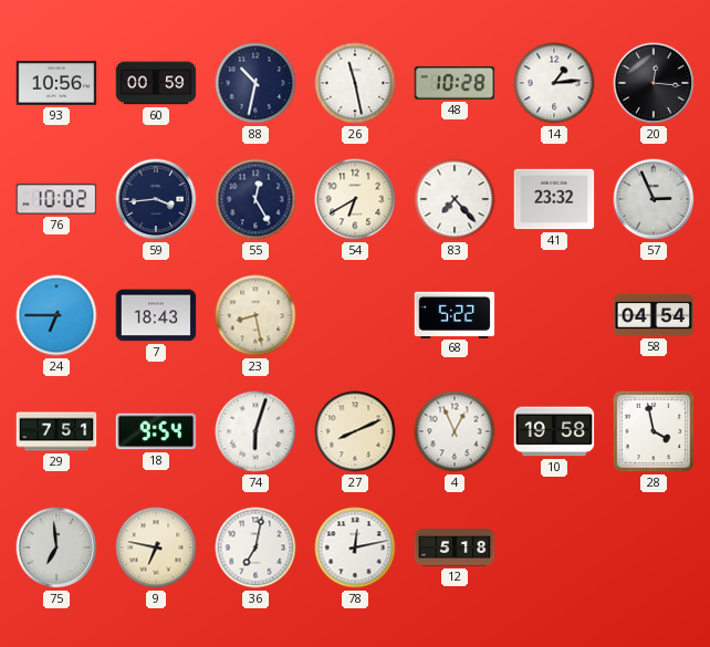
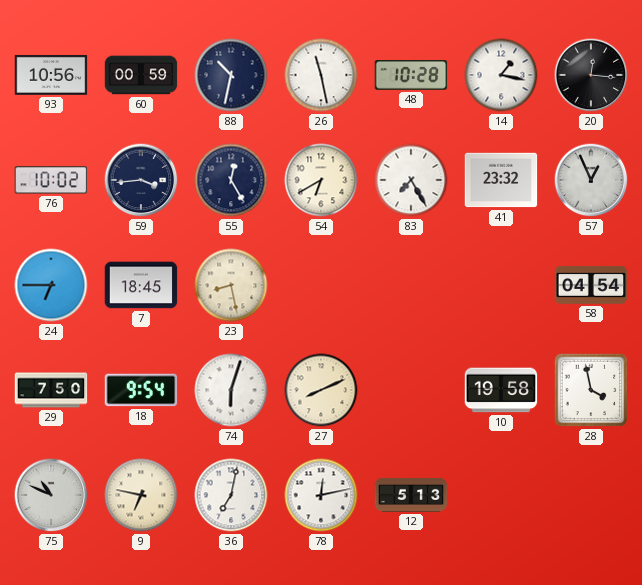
14: 1:14 -> 1:17 (501, 75)
83: 7:23 -> 7:25 (411, 180)
57: 2:56 -> 12:56 (591, 180)
7: 18:43 -> 18:45 (141, 285)
68: 5:22 -> none (455, 314)
29: 7:51 -> 7:50 (51, 390)
4: 12:56 -> none (455, 431)
75: 6:59 -> 10:49 (51, 495)
12: 5:18 -> 5:13 (411, 495)
